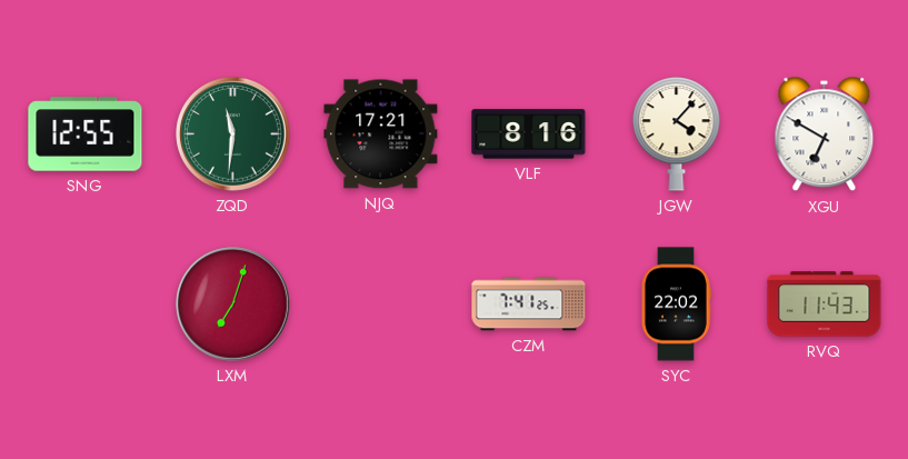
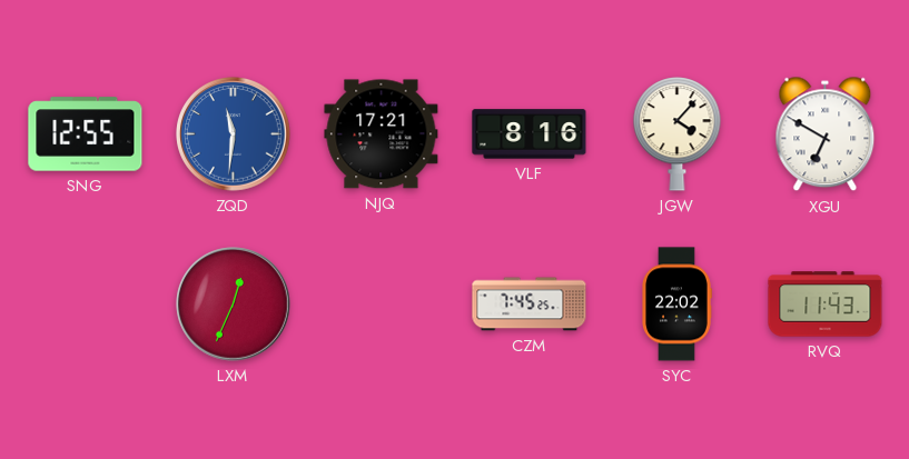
ZQD dial: green -> blue (234, 134)
LXM: 7:03 -> 12:34 (234, 305)
CZM: 7:41 -> 7:45 (530, 305)
